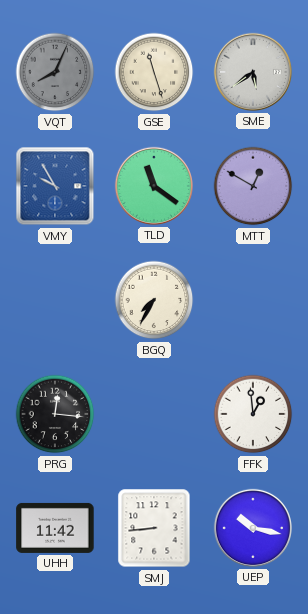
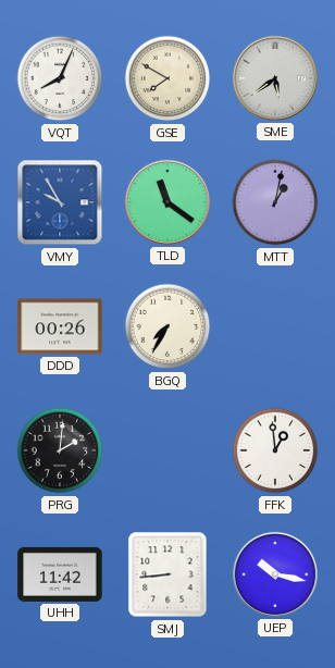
VQT dial: grey -> white (60, 78)
GSE: 11:27 -> 7:50 (167, 78)
MTT: 12:50 -> 1:02 (275, 202)
DDD: none -> 00:26 (60, 326)
PRG: 12:16 -> 2:01 (60, 450)
